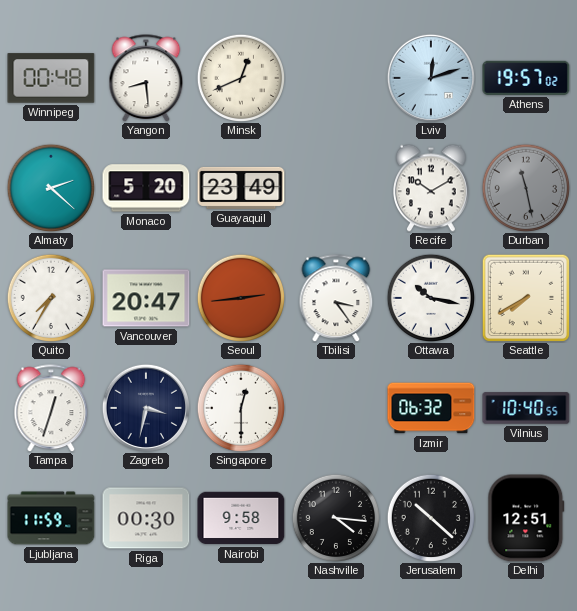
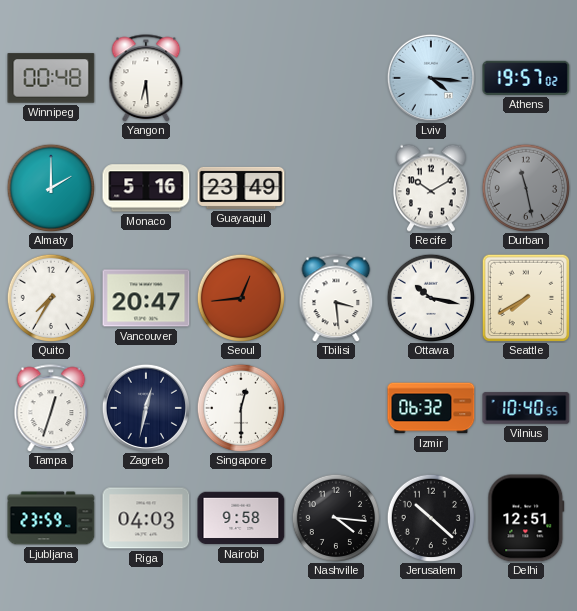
Yangon: 8:29 -> 6:29 (146, 78)
Minsk: 12:41 -> none (240, 77)
Lviv: 12:12 -> 4:16 (431, 78)
Almaty: 2:22 -> 2:00 (50, 187)
Monaco: 5:20 -> 5:16 (146, 188)
Seoul: 2:44 -> 12:44 (240, 297)
Tbilisi: 3:24 -> 3:29 (336, 298)
Zagreb: 3:32 -> 12:32 (146, 408)
Ljubljana: 11:59 -> 23:59 (51, 518)
Riga: 00:30 -> 04:03 (146, 518)
